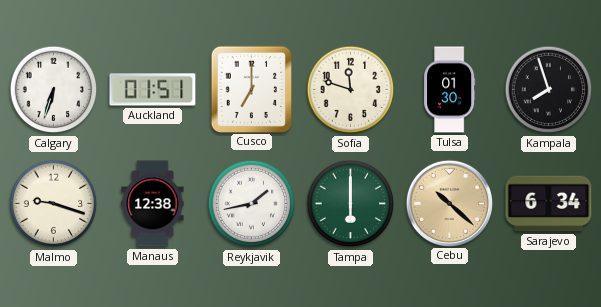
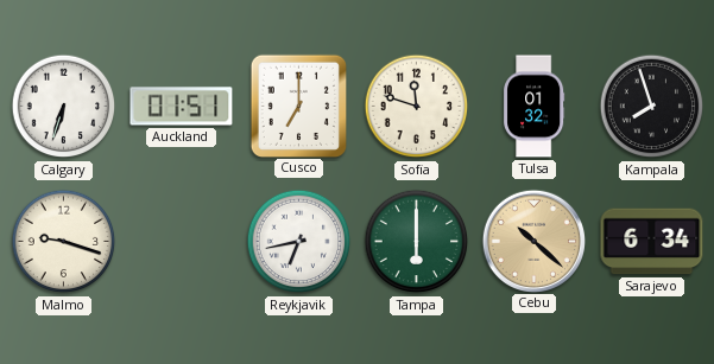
Tulsa: 01:30 -> 01:32 (535, 107)
Manaus: 12:38 -> none (153, 204)
Reykjavik: 1:43 -> 6:43 (299, 242)
